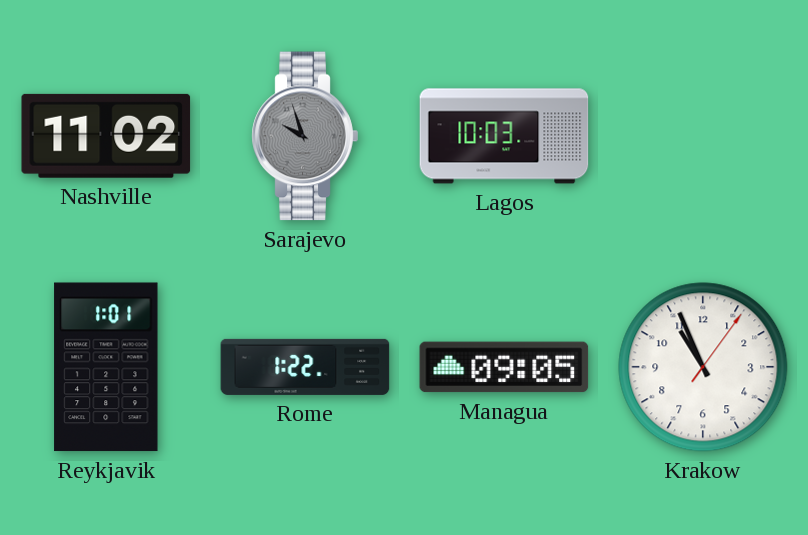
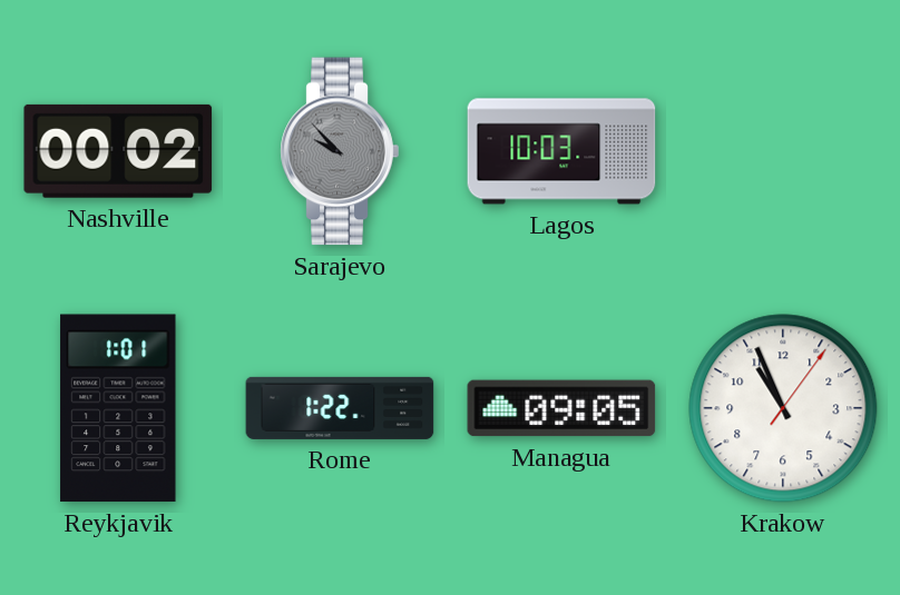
Nashville: 11:02 -> 00:02 (118, 151)
Sarajevo: 9:57 -> 9:53 (340, 151)
